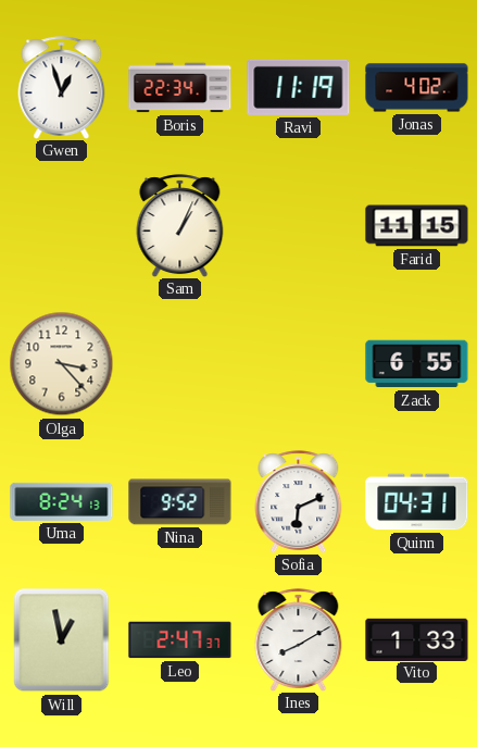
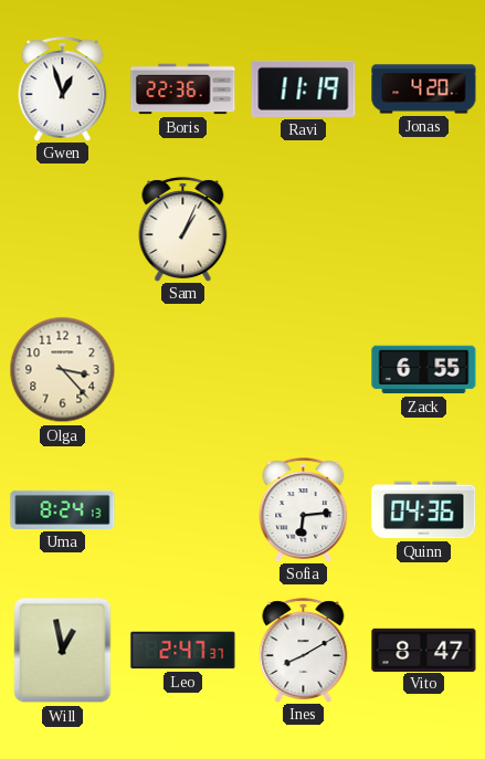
Boris: 22:34 -> 22:36 (183, 89)
Jonas: 4:02 -> 4:20 (424, 89)
Farid: 11:15 -> none (417, 226)
Nina: 9:52 -> none (180, 502)
Sofia: 6:11 -> 6:14 (304, 509)
Quinn: 04:31 -> 04:36 (424, 510)
Vito: 1:33 -> 8:47 (424, 650)
